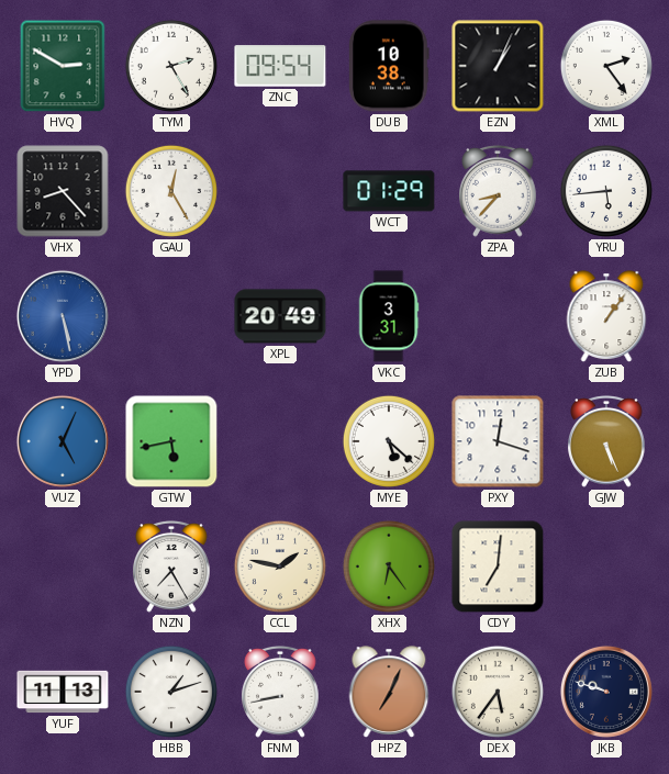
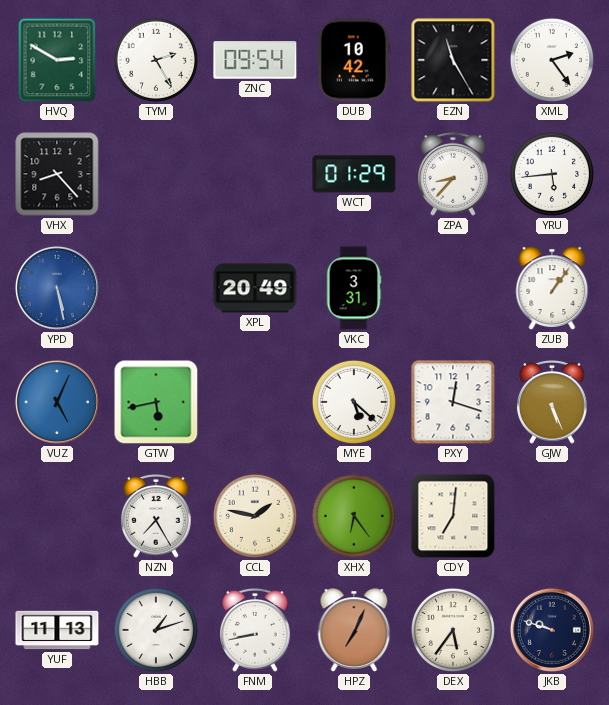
DUB: 10:38 -> 10:42 (354, 60)
EZN: 1:04 -> 11:25 (453, 60)
GAU: 12:25 -> none (171, 191)
